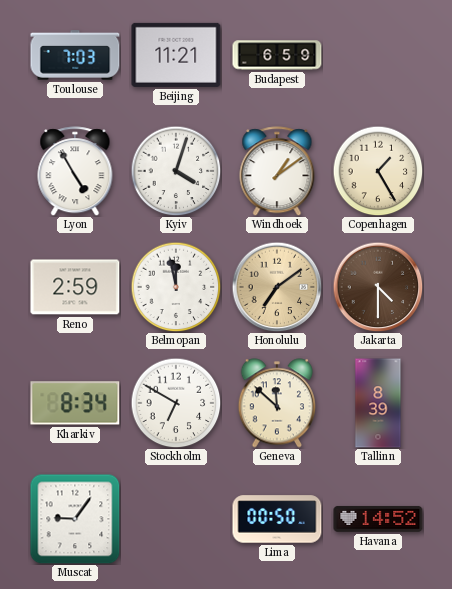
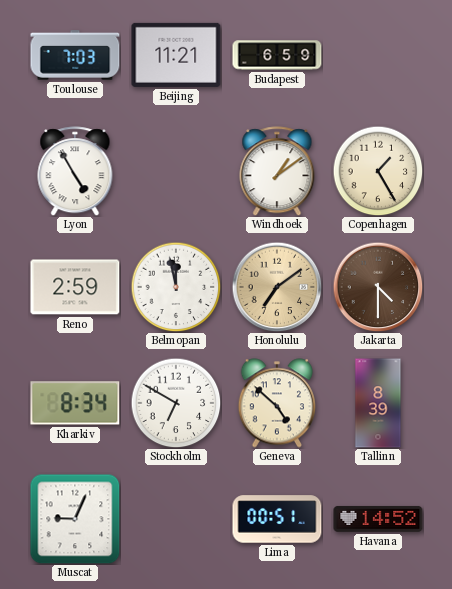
Kyiv: 4:03 -> none (176, 171)
Geneva: 11:52 -> 4:52 (276, 403)
Muscat: 9:06 -> 9:04 (75, 519)
Lima: 00:50 -> 00:51 (277, 519)
